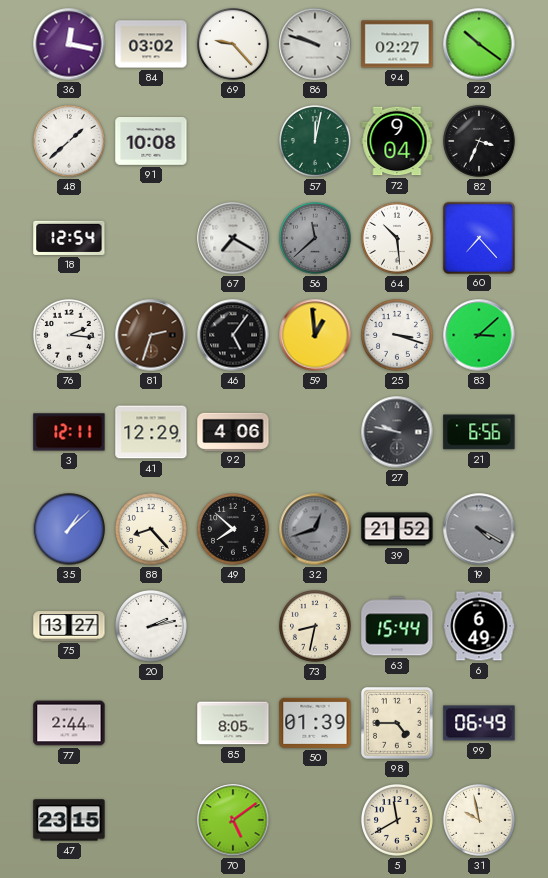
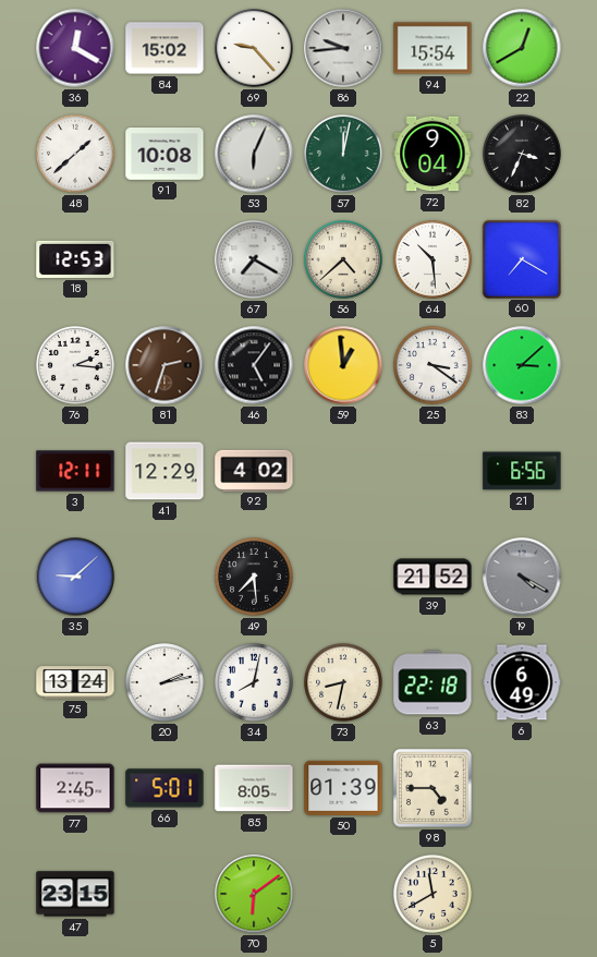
36: 12:17 -> 12:20 (75, 48)
84: 03:02 -> 15:02 (165, 48)
86: 9:48 -> 9:44 (343, 48)
94: 02:27 -> 15:54 (432, 48)
22: 10:21 -> 12:40 (522, 48)
53: none -> 6:04 (254, 154)
18: 12:54 -> 12:53 (75, 259)
56: 11:38 -> 4:38 (344, 261)
56 dial: grey -> cream (344, 261)
60: 7:23 -> 7:20 (521, 258)
25: 3:18 -> 3:21 (434, 366)
92: 4:06 -> 4:02 (254, 470)
27: 9:47 -> none (397, 432)
35: 1:08 -> 9:08 (75, 577)
88: 8:23 -> none (152, 530)
49: 7:52 -> 7:29 (255, 578)
32: 12:42 -> none (315, 529)
75: 13:27 -> 13:24 (75, 682)
34: none -> 8:02 (255, 683)
63: 15:44 -> 22:18 (432, 682)
77: 2:44 -> 2:45 (75, 788)
66: none -> 5:01 (165, 788)
99: 06:49 -> none (479, 723)
70: 5:09 -> 6:09 (254, 894)
31: 9:58 -> none (480, 821)
